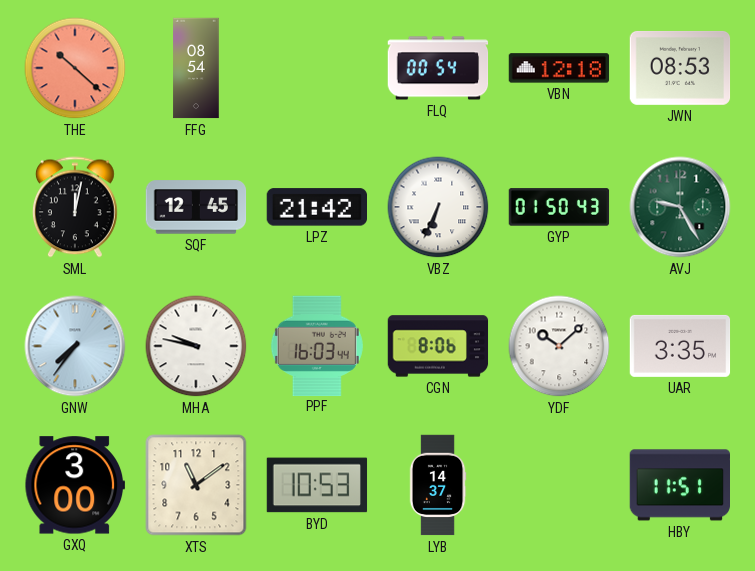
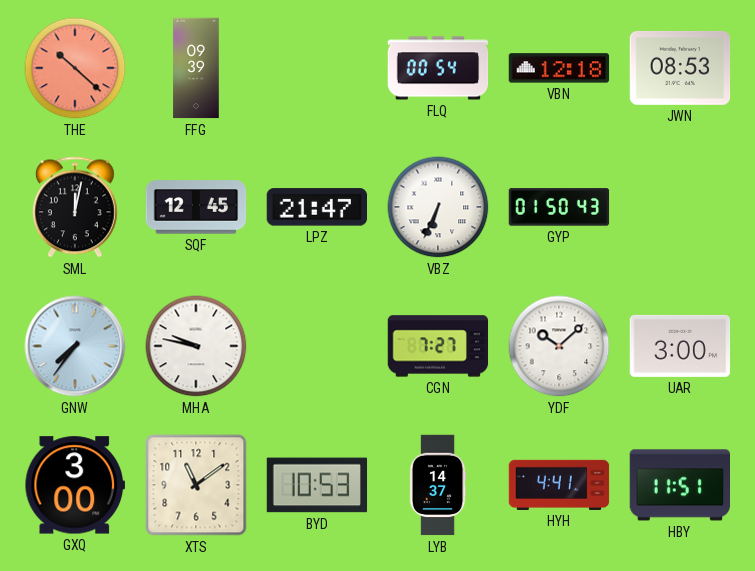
FFG: 08:54 -> 09:39 (196, 68)
LPZ: 21:42 -> 21:47 (316, 207)
AVJ: 9:25 -> none (680, 207)
PPF: 16:03 -> none (317, 345)
CGN: 8:06 -> 7:27 (438, 346)
UAR: 3:35 -> 3:00 (680, 346)
HYH: none -> 4:41 (559, 485)
